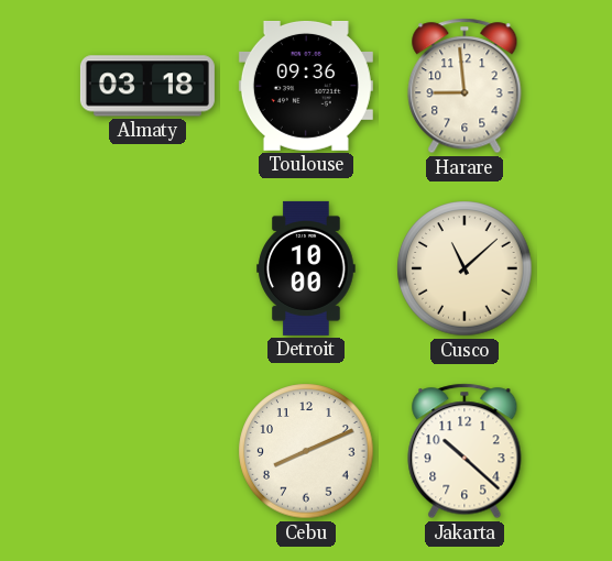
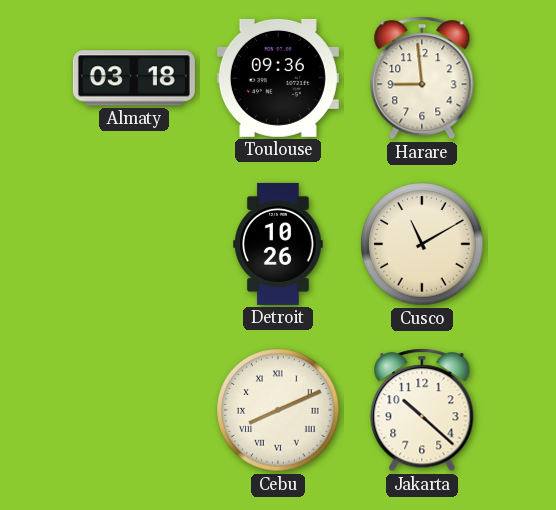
Detroit: 10:00 -> 10:26 (278, 244)
Cusco: 11:08 -> 11:10 (422, 244)
Cebu numerals: Arabic -> Roman (278, 410)
